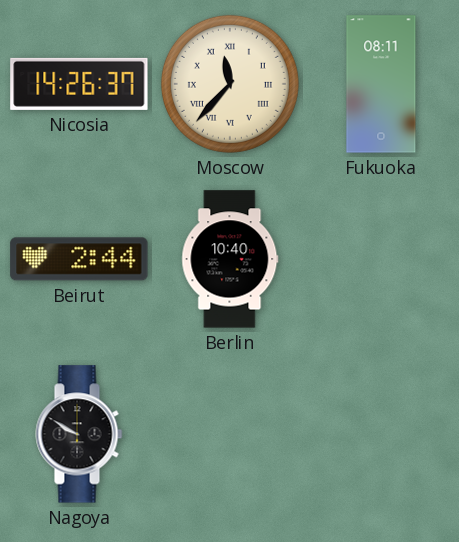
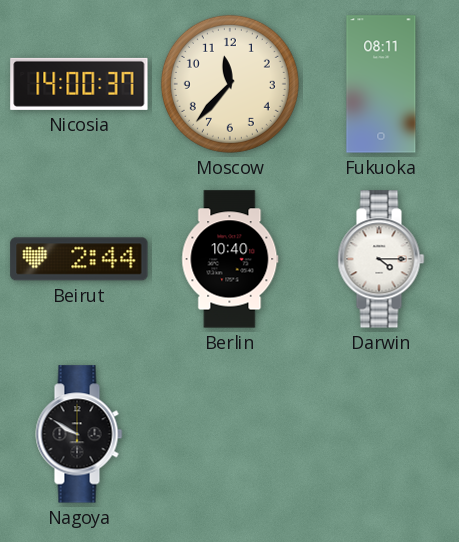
Nicosia: 14:26 -> 14:00 (79, 84)
Moscow numerals: Roman -> Arabic (230, 84)
Darwin: none -> 4:15 (381, 259)
